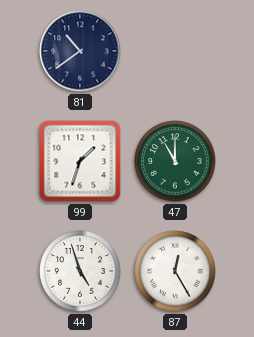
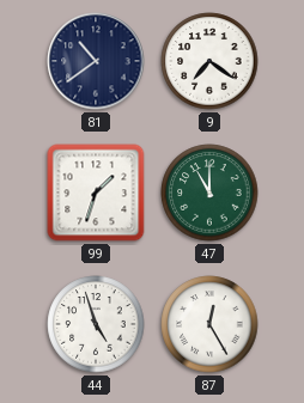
9: none -> 7:21 (209, 61)
